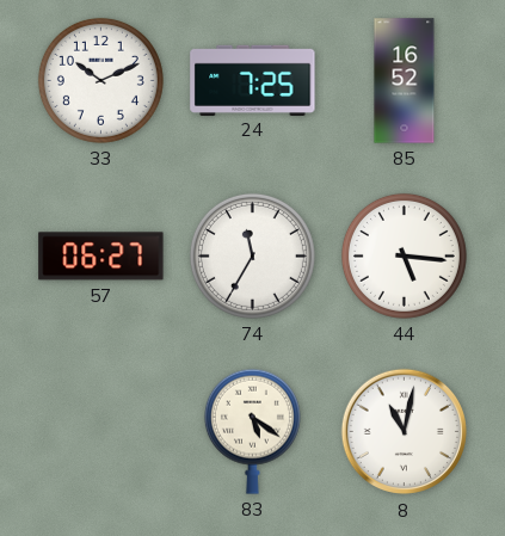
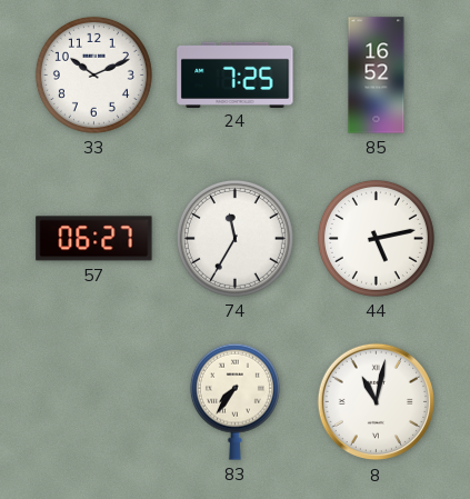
44: 5:16 -> 5:13 (376, 238)
83: 5:21 -> 7:36 (234, 401)
